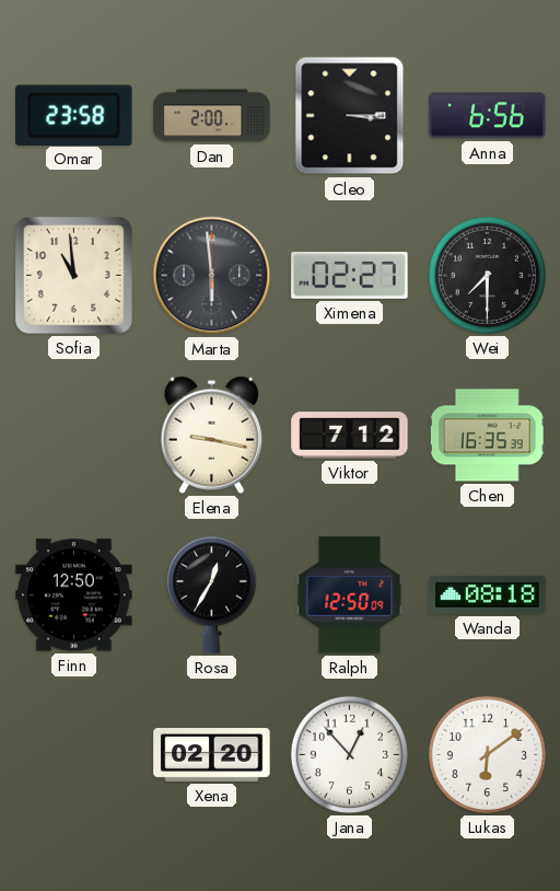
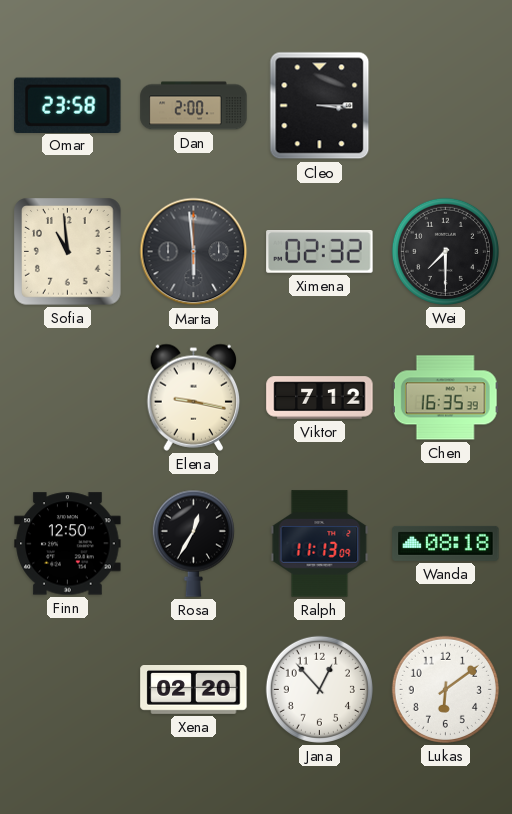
Anna: 6:56 -> none (488, 116)
Ximena: 02:27 -> 02:32 (320, 252)
Ralph: 12:50 -> 11:13 (320, 544)
